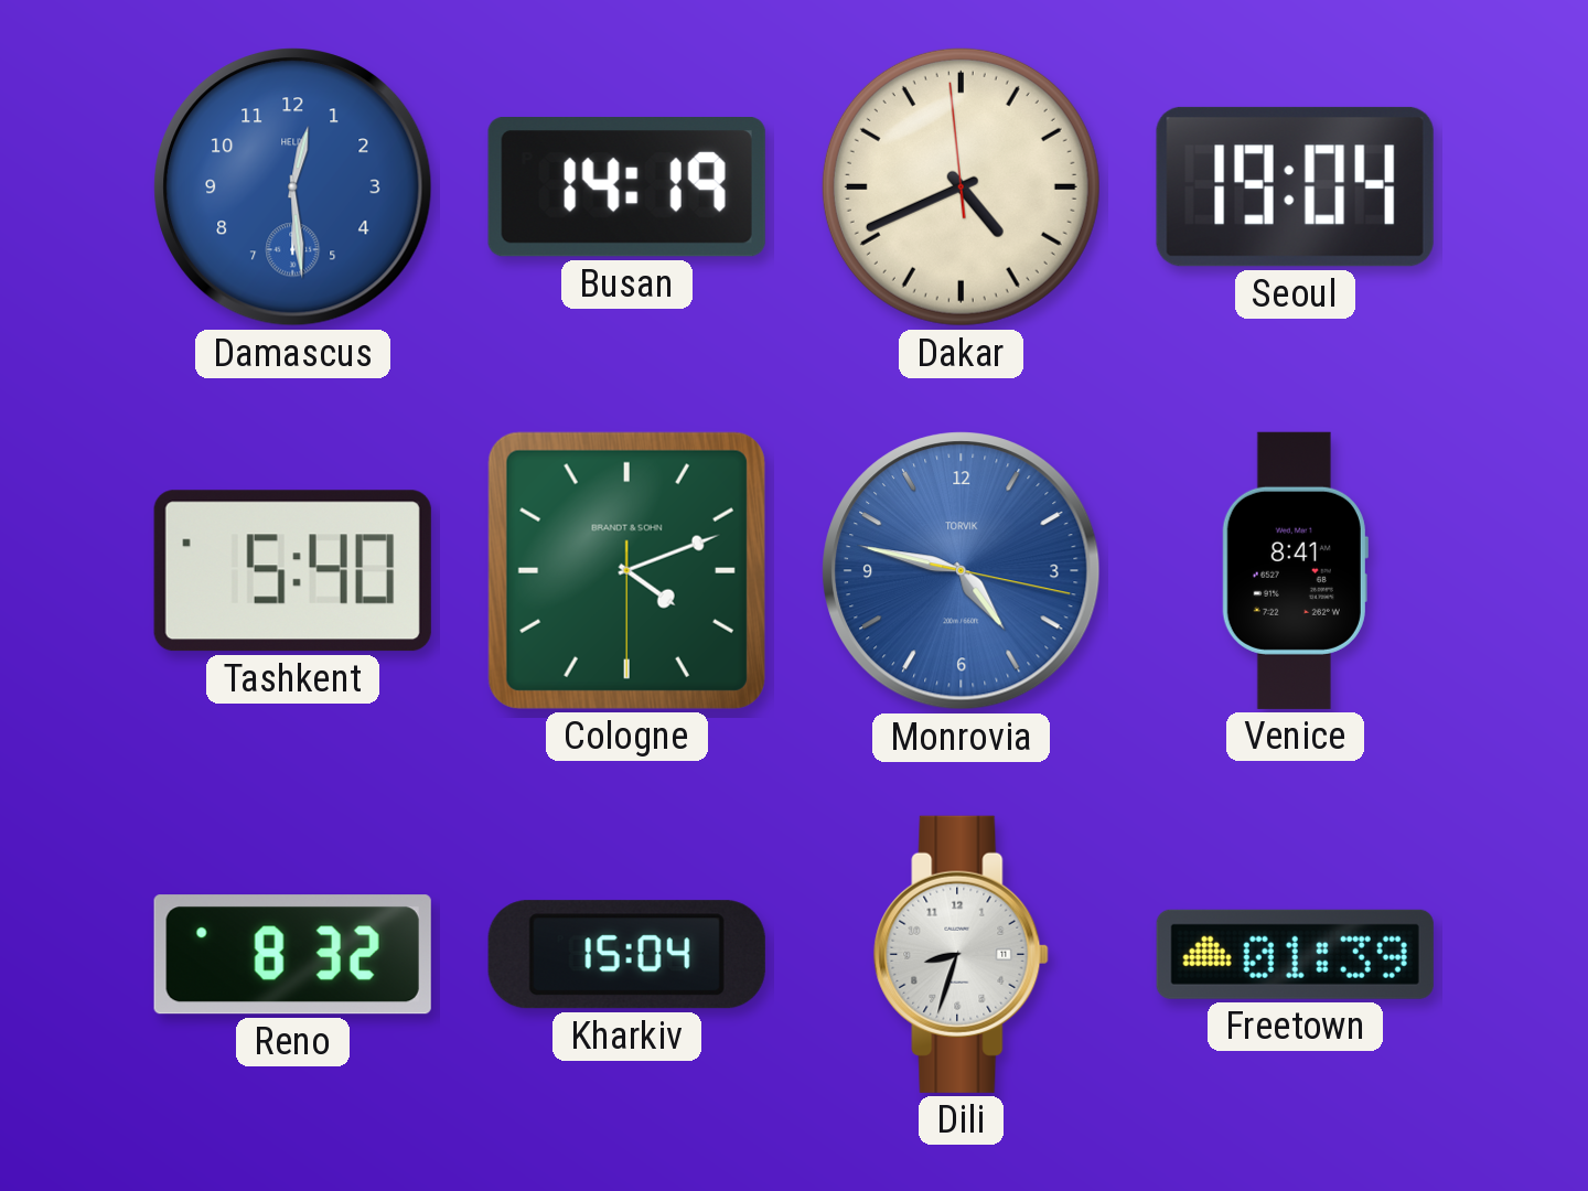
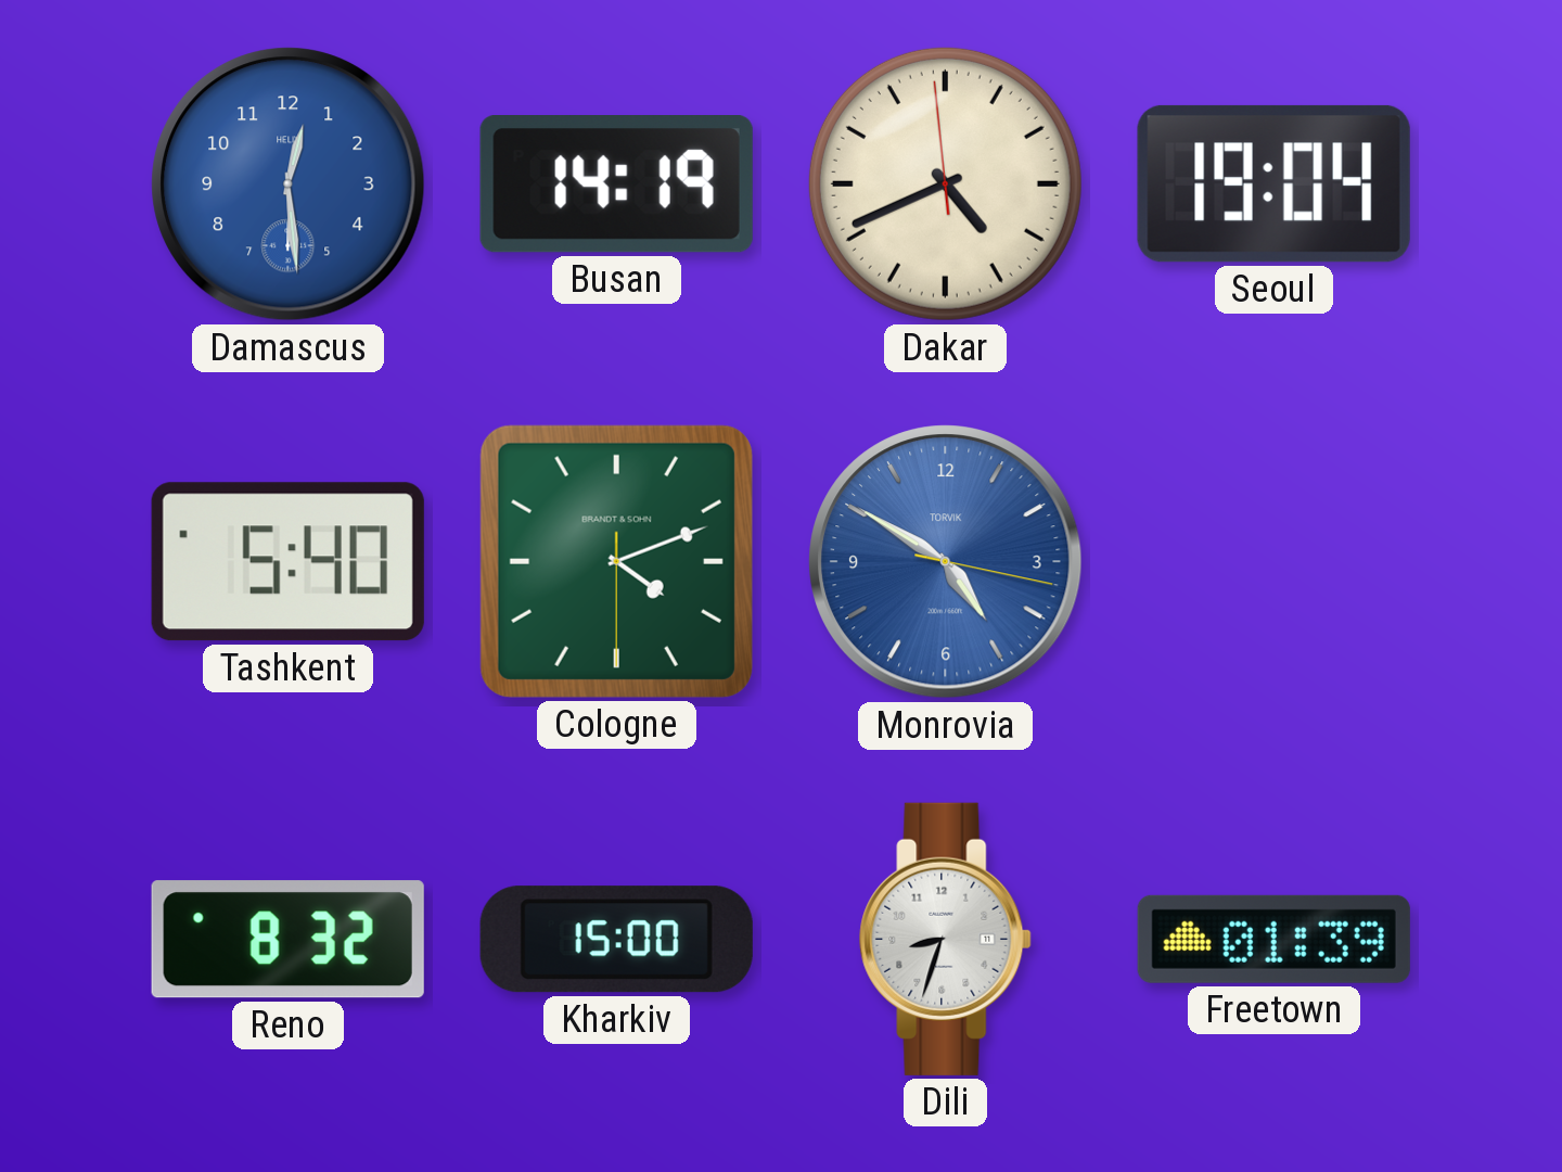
Monrovia: 4:47 -> 4:50 (946, 562)
Venice: 8:41 -> none (1295, 570)
Kharkiv: 15:04 -> 15:00 (616, 940)
